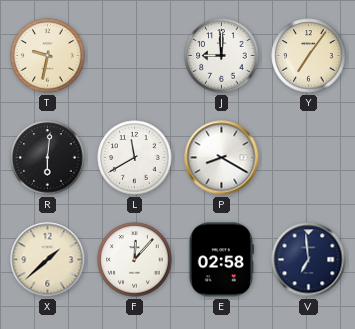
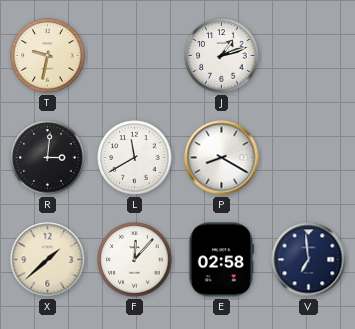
J: 9:00 -> 1:12 (222, 56)
Y: 7:06 -> none (309, 56)
R: 6:01 -> 3:01 (48, 158)
